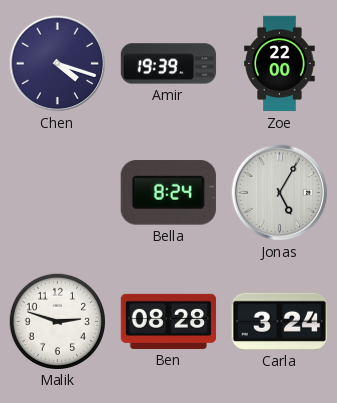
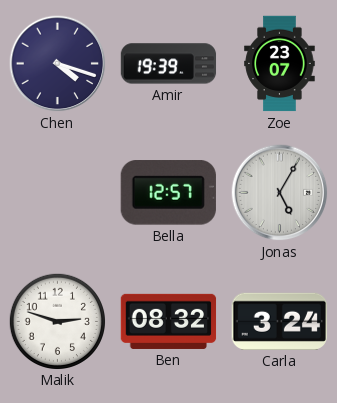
Zoe: 22:00 -> 23:07 (280, 64)
Bella: 8:24 -> 12:57 (168, 193)
Ben: 08:28 -> 08:32 (169, 321)
